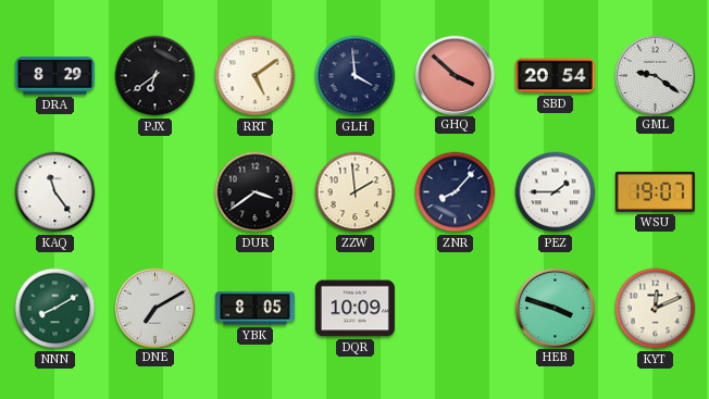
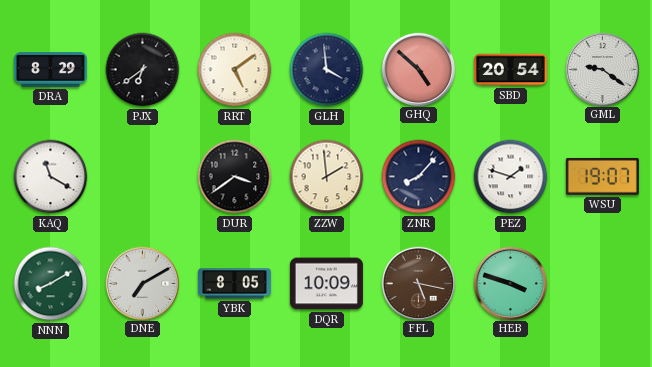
GHQ: 3:52 -> 4:52 (418, 69)
KAQ: 11:24 -> 11:20 (51, 177)
PEZ: 1:45 -> 1:48 (511, 177)
FFL: none -> 5:17 (418, 283)
KYT: 12:11 -> none (656, 309)
